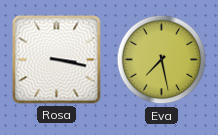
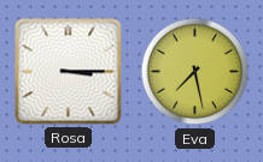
Rosa: 3:17 -> 3:15 (69, 72)
